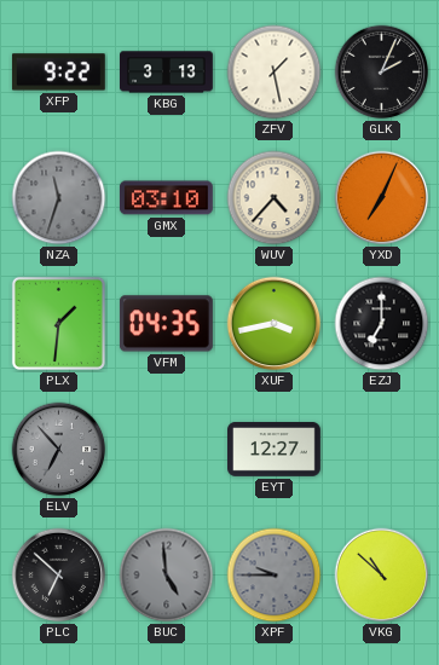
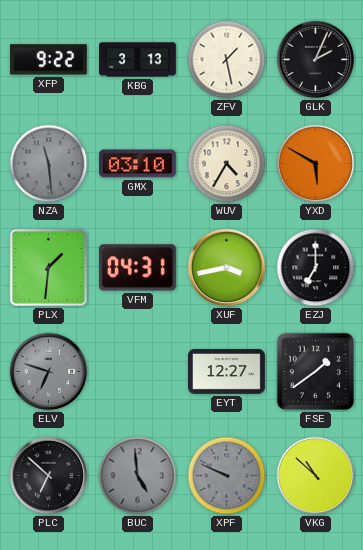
NZA: 11:33 -> 11:29 (49, 164)
WUV: 4:37 -> 4:35 (227, 164)
YXD: 7:04 -> 5:50 (316, 164)
VFM: 04:35 -> 04:31 (137, 268)
ELV: 6:53 -> 6:48 (49, 372)
FSE: none -> 1:39 (316, 372)
XPF: 9:45 -> 9:49 (227, 476)
